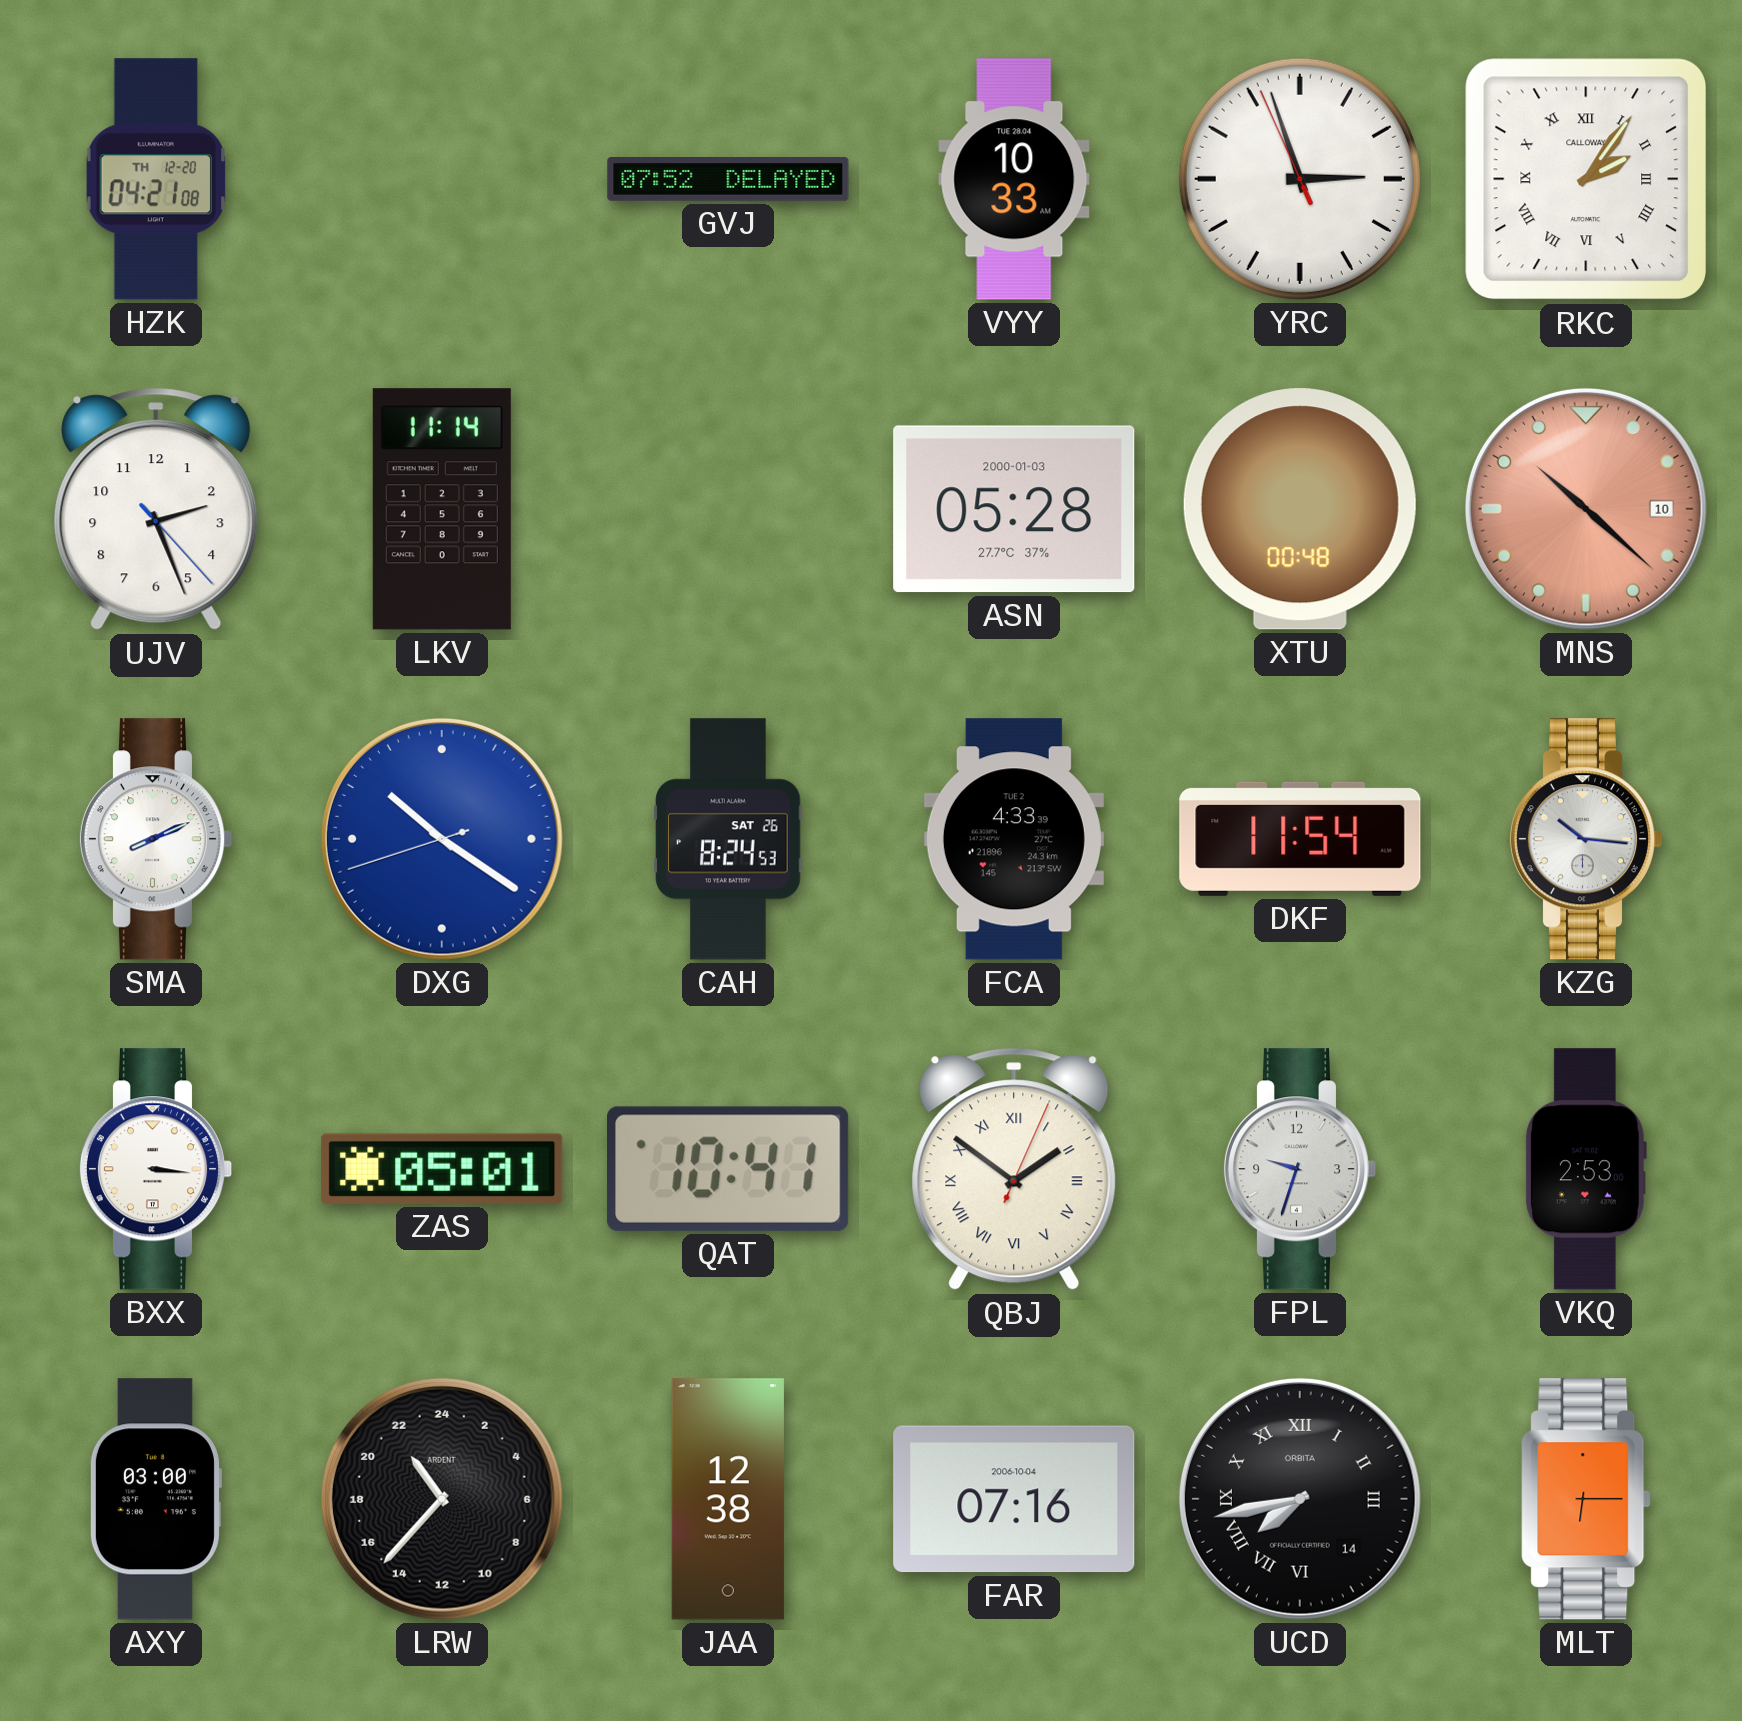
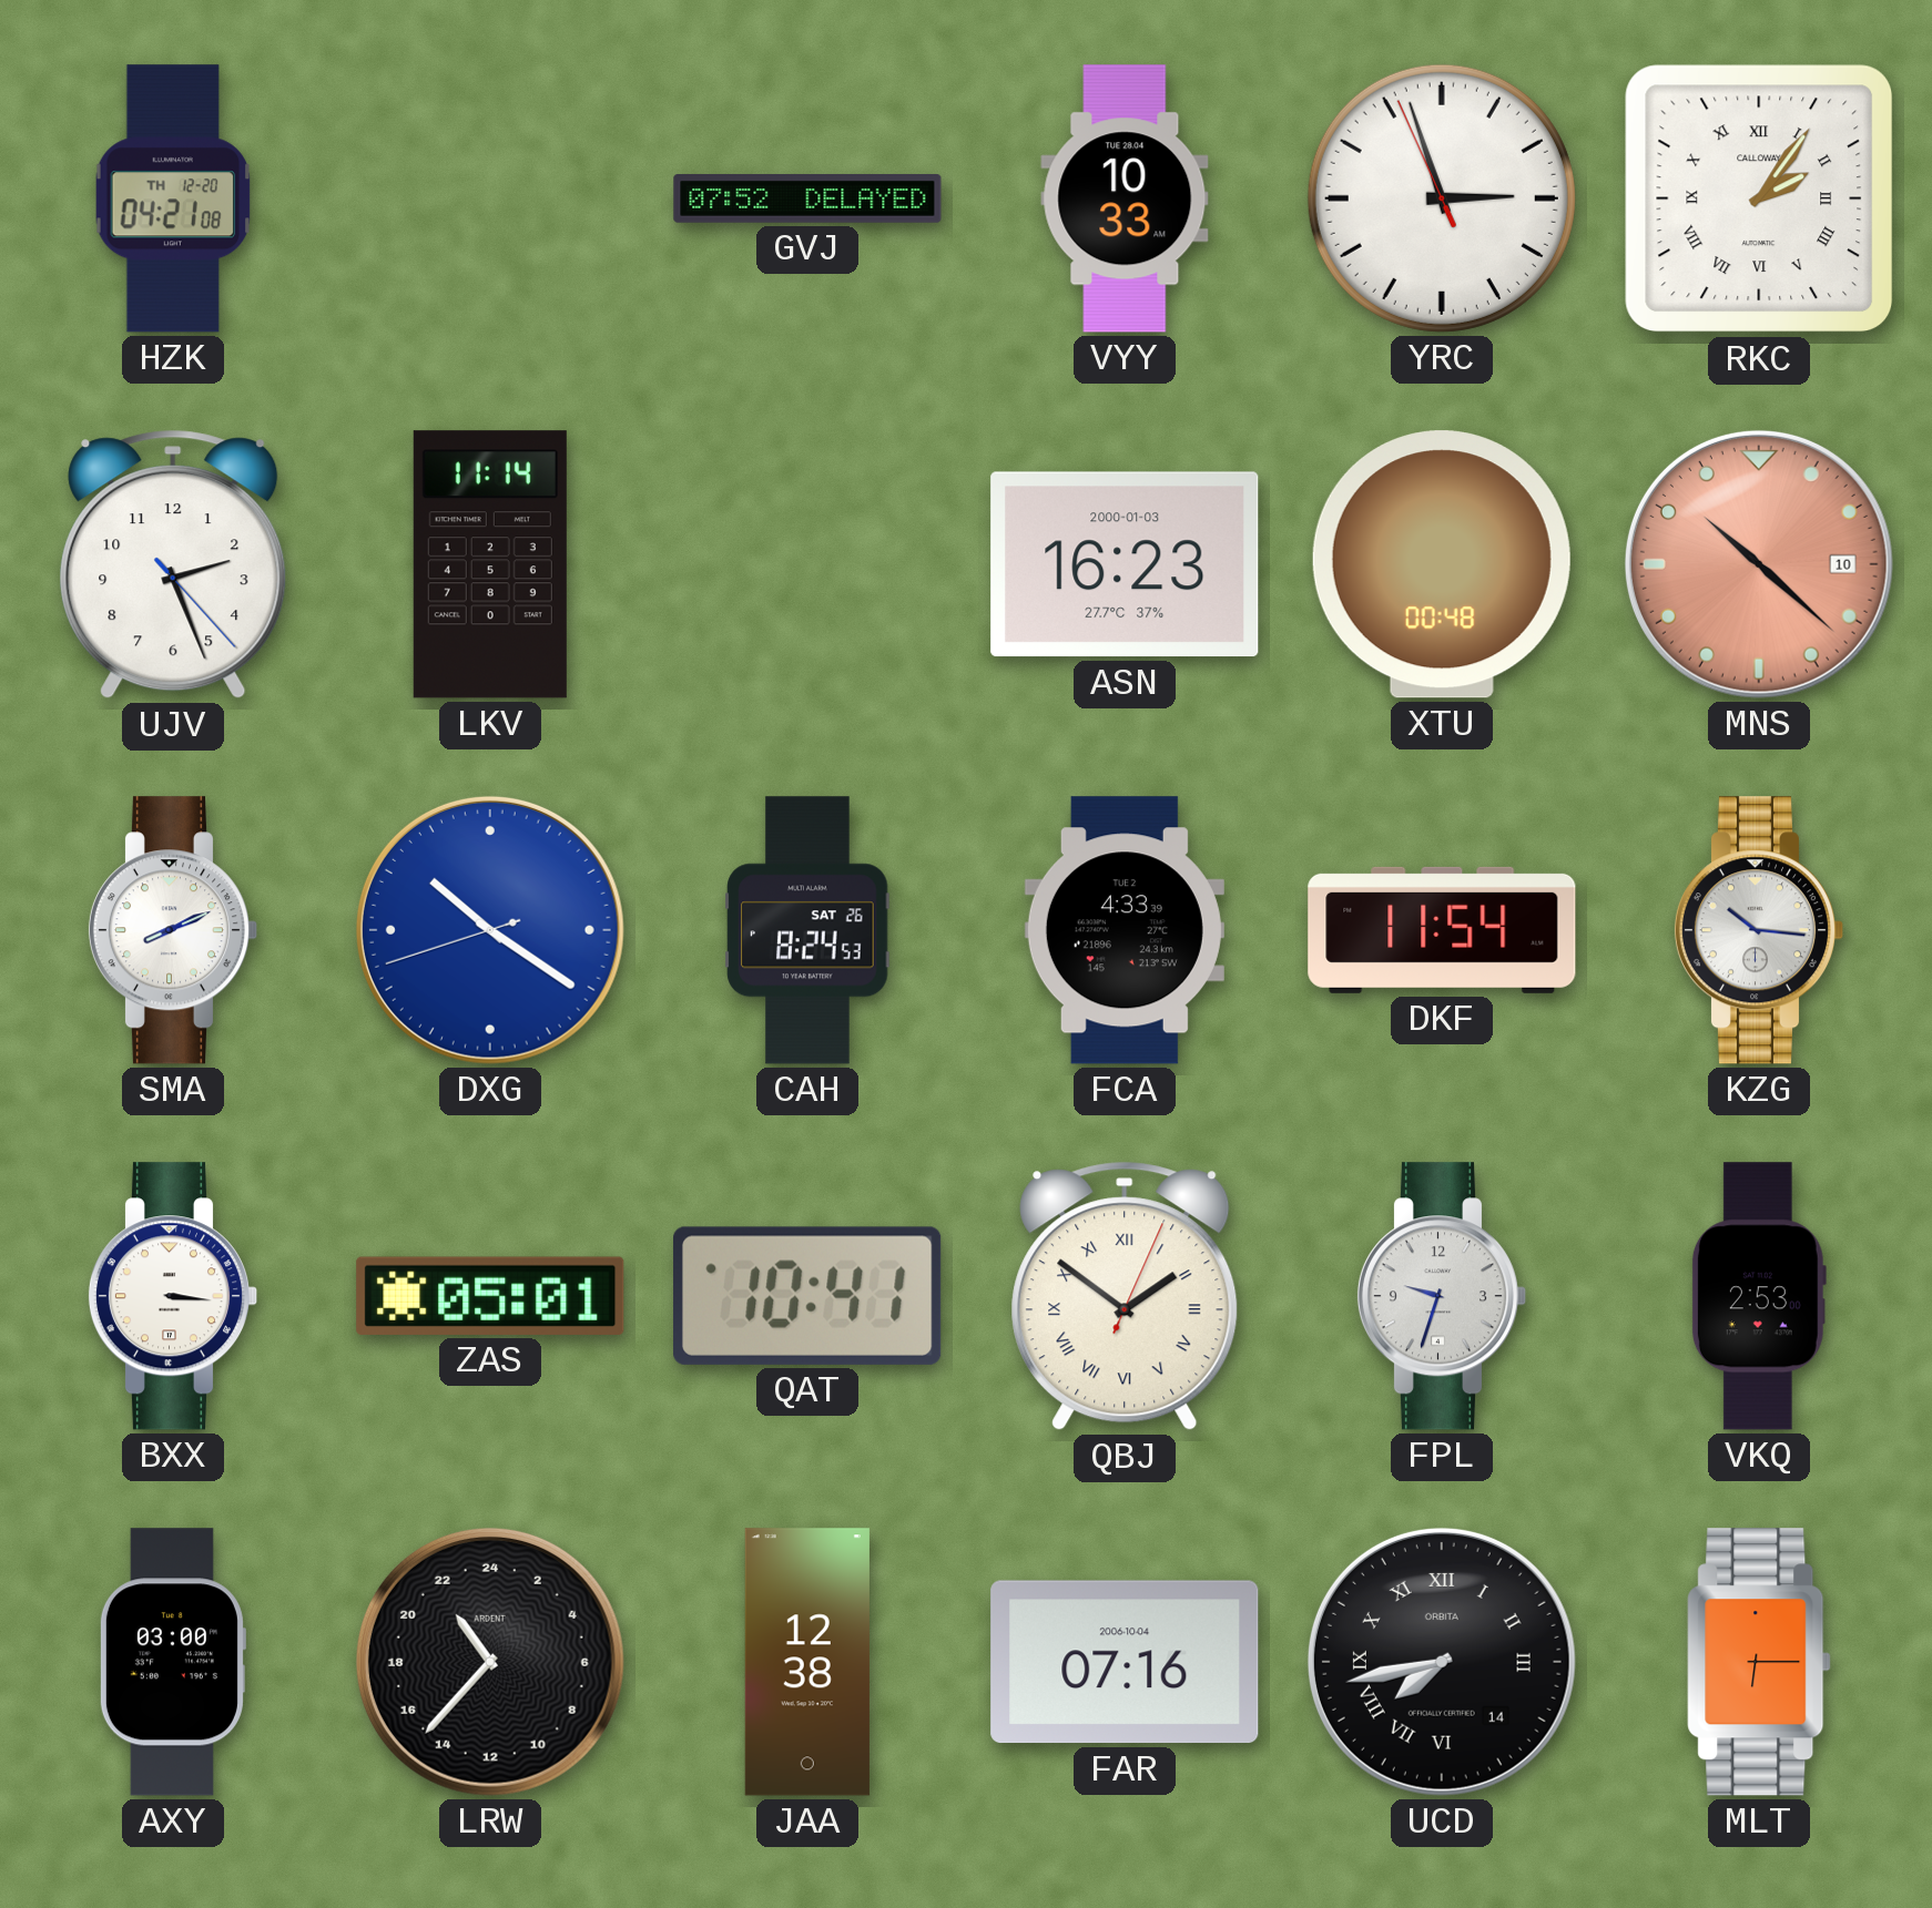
ASN: 05:28 -> 16:23 (1125, 564)
